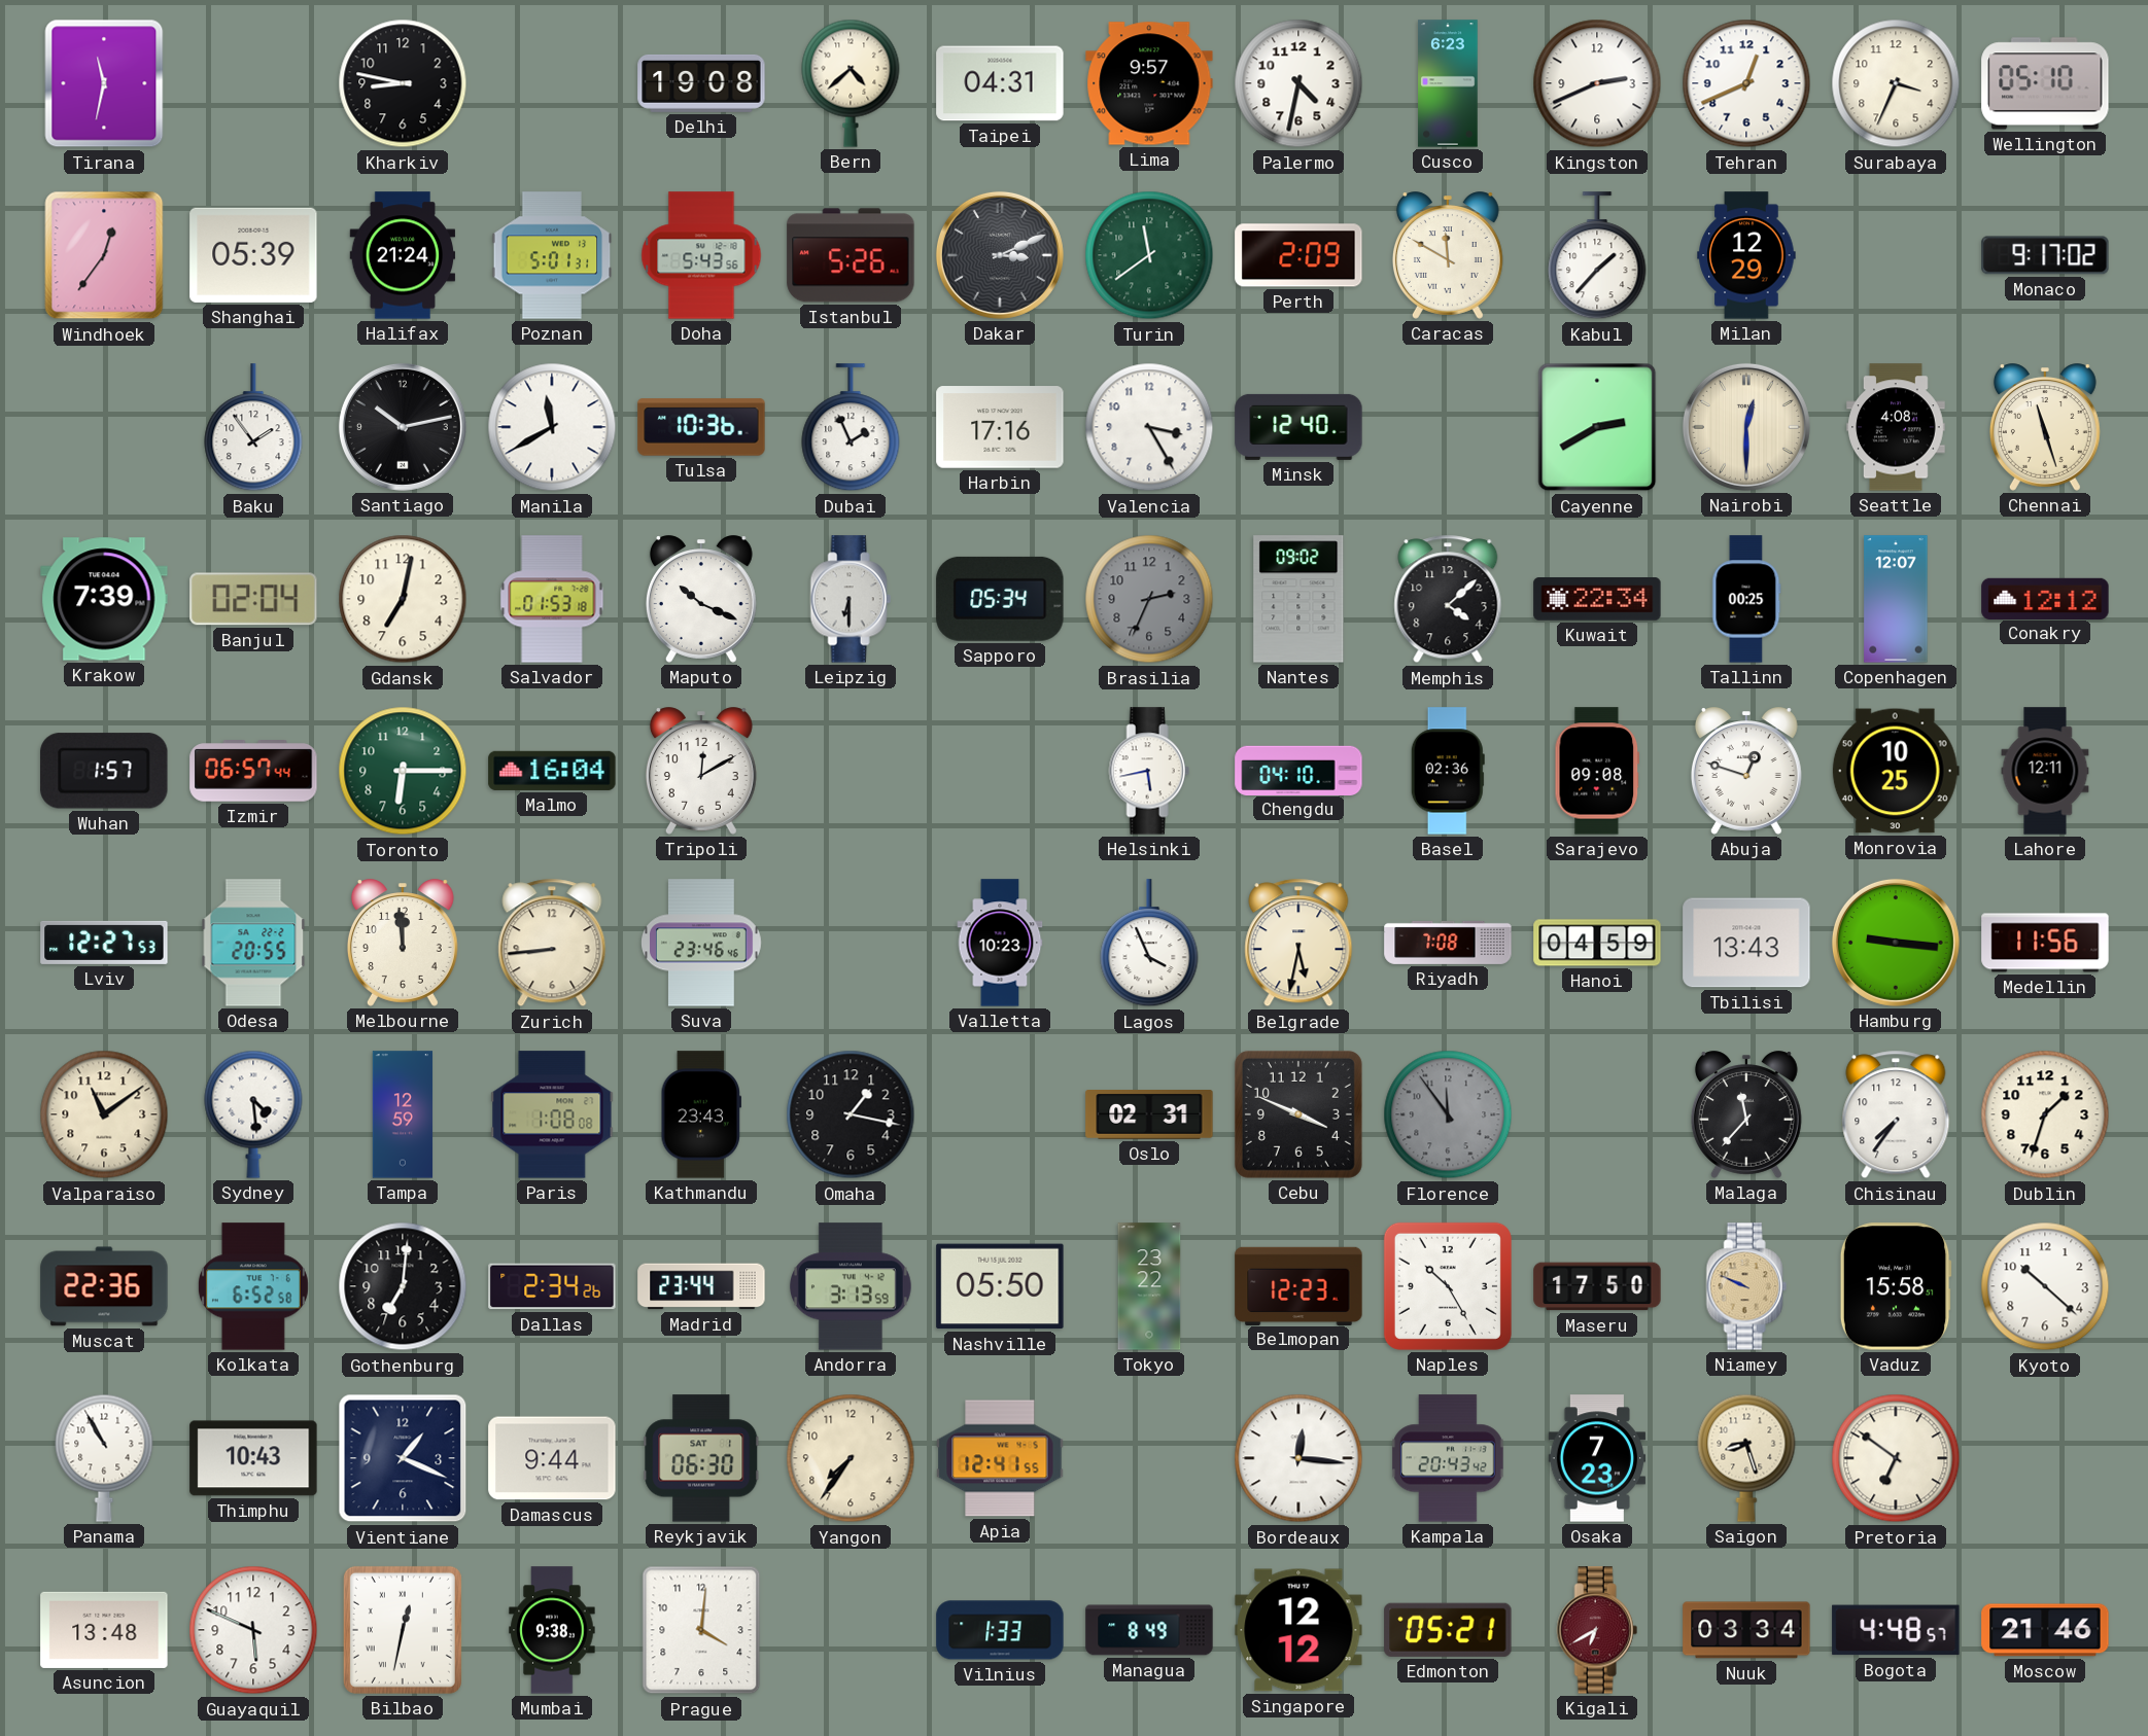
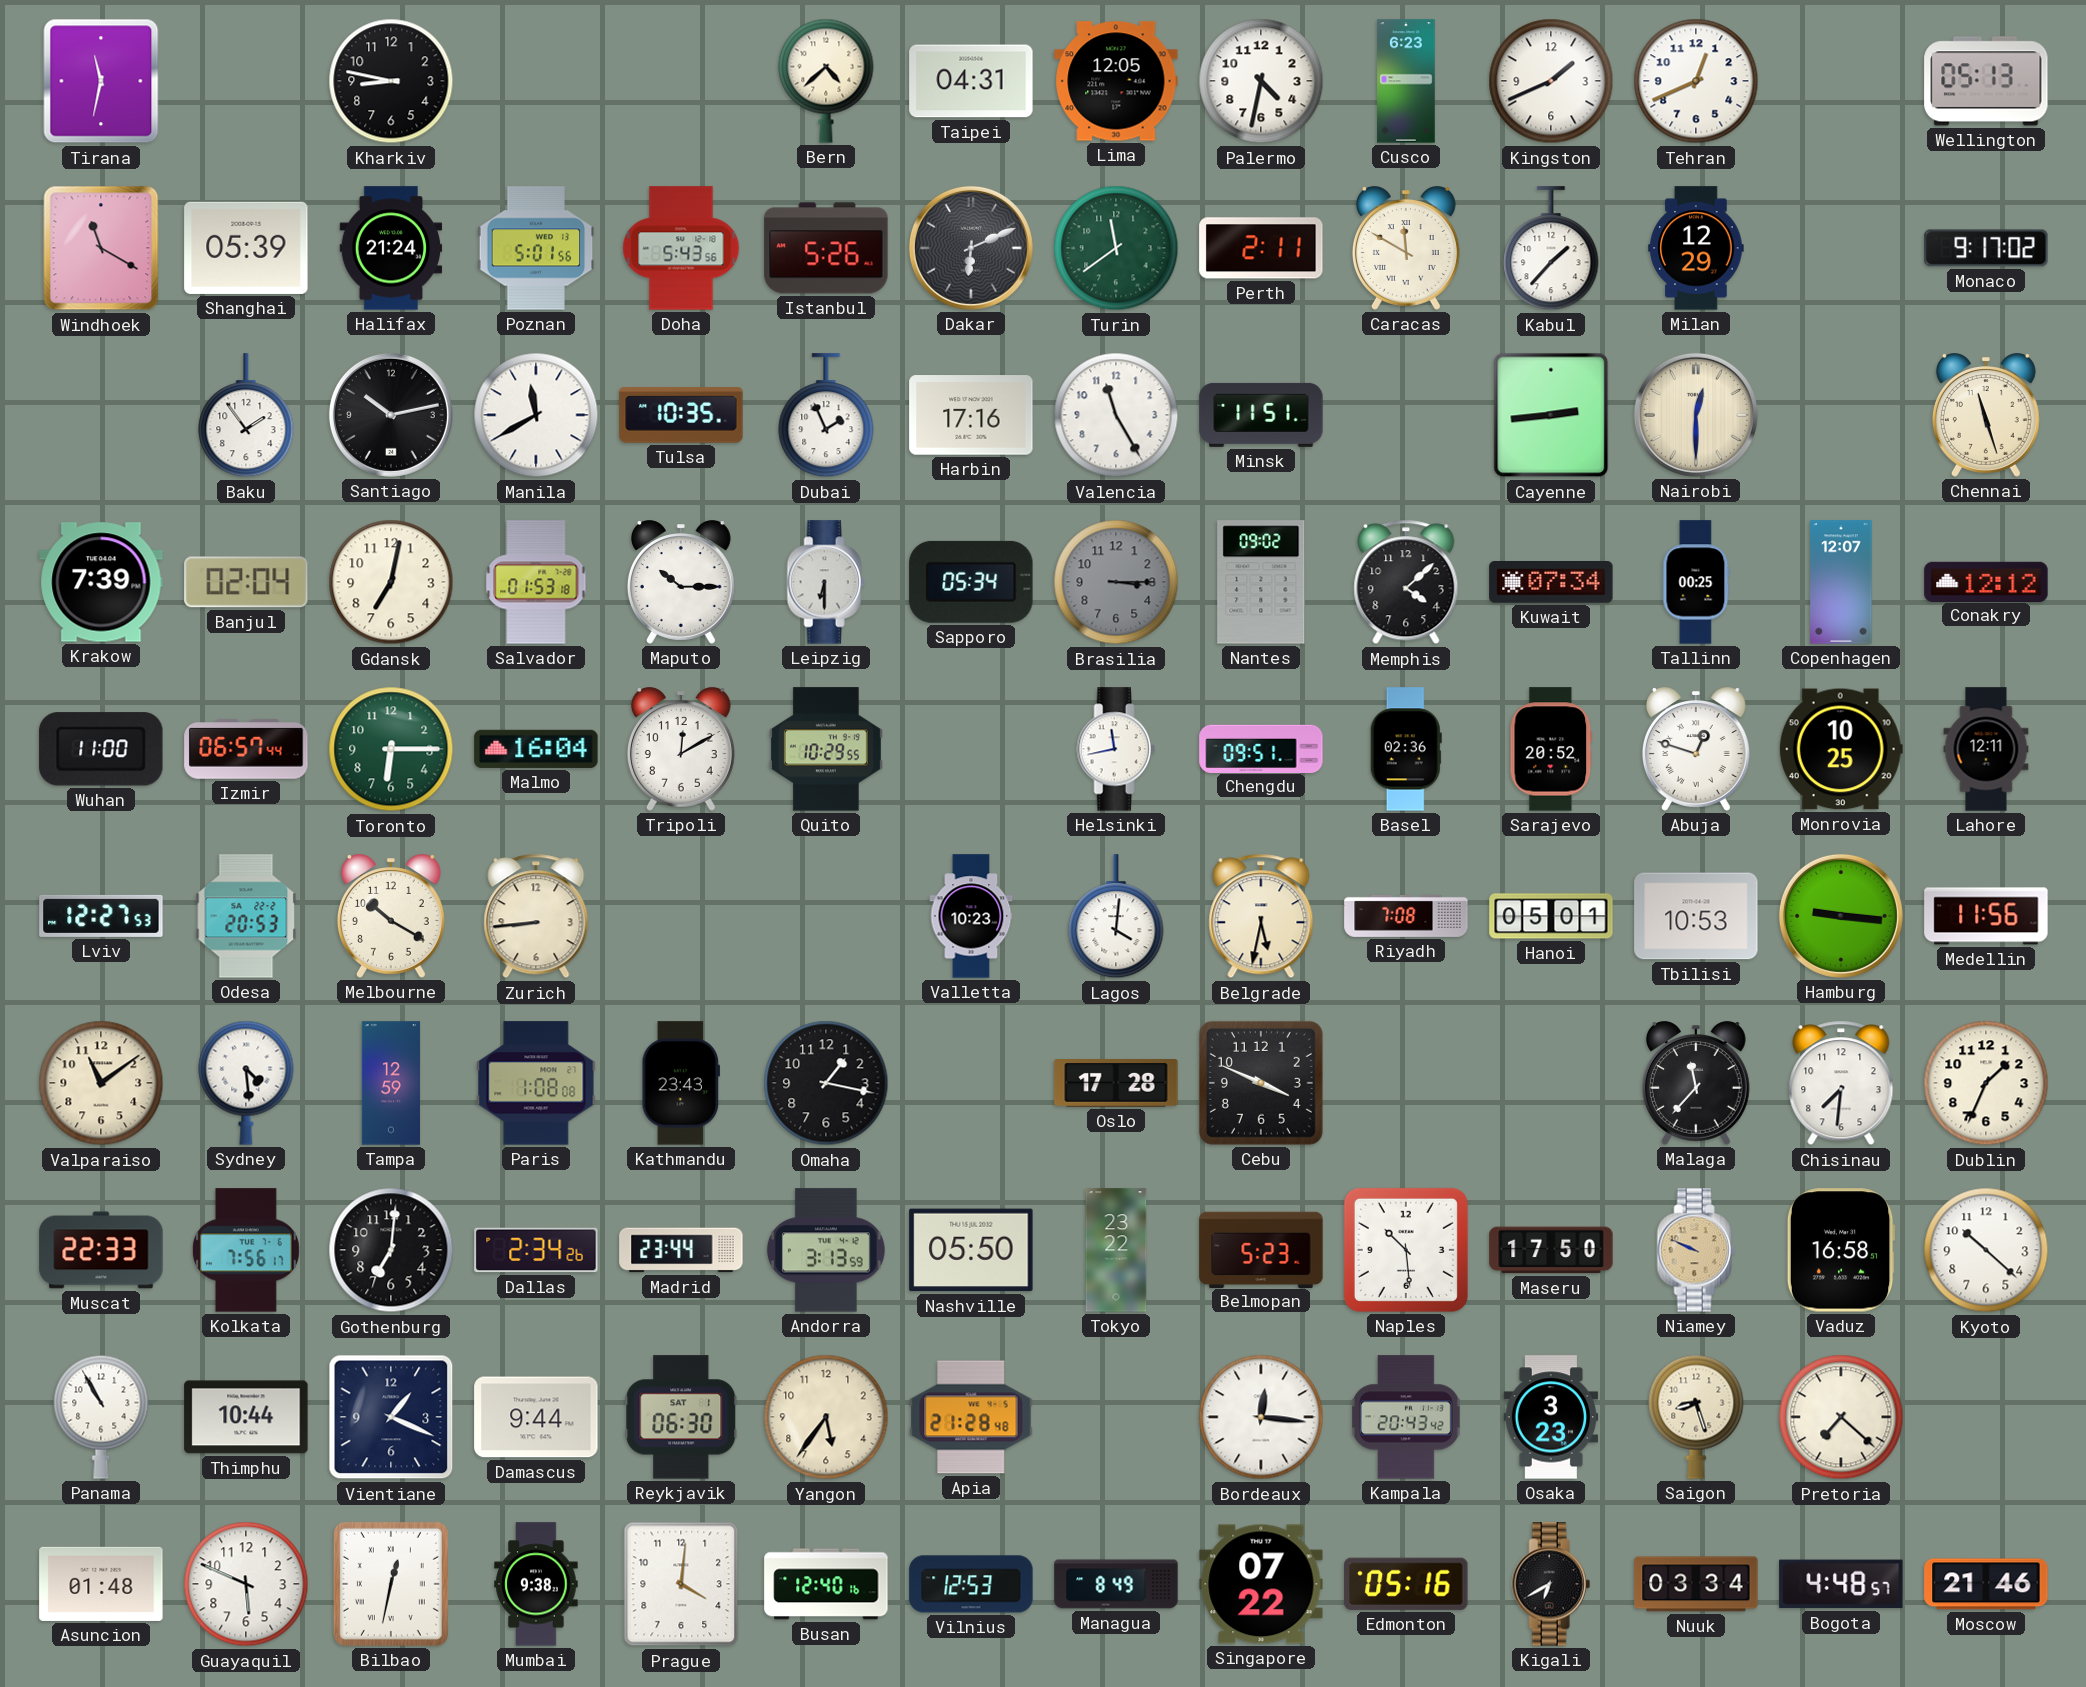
Delhi: 19:08 -> none (701, 83)
Lima: 9:57 -> 12:05 (1116, 81)
Kingston: 2:41 -> 1:41 (1551, 81)
Surabaya: 3:34 -> none (1896, 83)
Wellington: 05:10 -> 05:13 (1986, 81)
Windhoek: 12:36 -> 11:20 (101, 248)
Poznan: 5:01:31 -> 5:01:56 (536, 248)
Dakar: 3:11 -> 6:11 (971, 248)
Perth: 2:09 -> 2:11 (1261, 248)
Tulsa: 10:36 -> 10:35 (681, 415)
Valencia: 3:25 -> 11:25 (1116, 415)
Minsk: 12:40 -> 11:51 (1261, 415)
Cayenne: 2:40 -> 2:44 (1551, 415)
Seattle: 4:08 -> none (1896, 427)
Maputo: 10:19 -> 10:15 (681, 582)
Brasilia: 2:34 -> 3:15 (1116, 582)
Kuwait: 22:34 -> 07:34 (1551, 582)
Wuhan: 1:57 -> 11:00 (101, 749)
Quito: none -> 10:29 (826, 749)
Helsinki: 5:43 -> 11:43 (1116, 749)
Chengdu: 04:10 -> 09:51 (1261, 748)
Sarajevo: 09:08 -> 20:52 (1551, 749)
Odesa: 20:55 -> 20:53 (246, 916)
Melbourne: 11:59 -> 10:20 (391, 916)
Suva: 23:46 -> none (702, 943)
Lagos: 3:56 -> 4:01 (1116, 917)
Hanoi: 04:59 -> 05:01 (1551, 916)
Tbilisi: 13:43 -> 10:53 (1696, 916)
Oslo: 02:31 -> 17:28 (1116, 1084)
Florence: 11:54 -> none (1448, 1114)
Chisinau: 7:36 -> 7:31 (1841, 1083)
Dublin: 1:33 -> 1:34 (1986, 1083)
Muscat: 22:36 -> 22:33 (101, 1250)
Kolkata: 6:52 -> 7:56 (246, 1250)
Belmopan: 12:23 -> 5:23 (1261, 1249)
Naples: 10:25 -> 10:29 (1406, 1250)
Vaduz: 15:58 -> 16:58 (1841, 1250)
Thimphu: 10:43 -> 10:44 (246, 1417)
Yangon: 7:36 -> 5:36 (826, 1417)
Apia: 12:41 -> 21:28 (971, 1417)
Osaka: 7:23 -> 3:23 (1551, 1417)
Pretoria: 6:51 -> 7:22 (1841, 1417)
Asuncion: 13:48 -> 01:48 (101, 1584)
Busan: none -> 12:40 (826, 1584)
Vilnius: 1:33 -> 12:53 (971, 1584)
Singapore: 12:12 -> 07:22 (1261, 1584)
Edmonton: 05:21 -> 05:16 (1406, 1584)
Kigali dial: burgundy -> black (1551, 1584)
